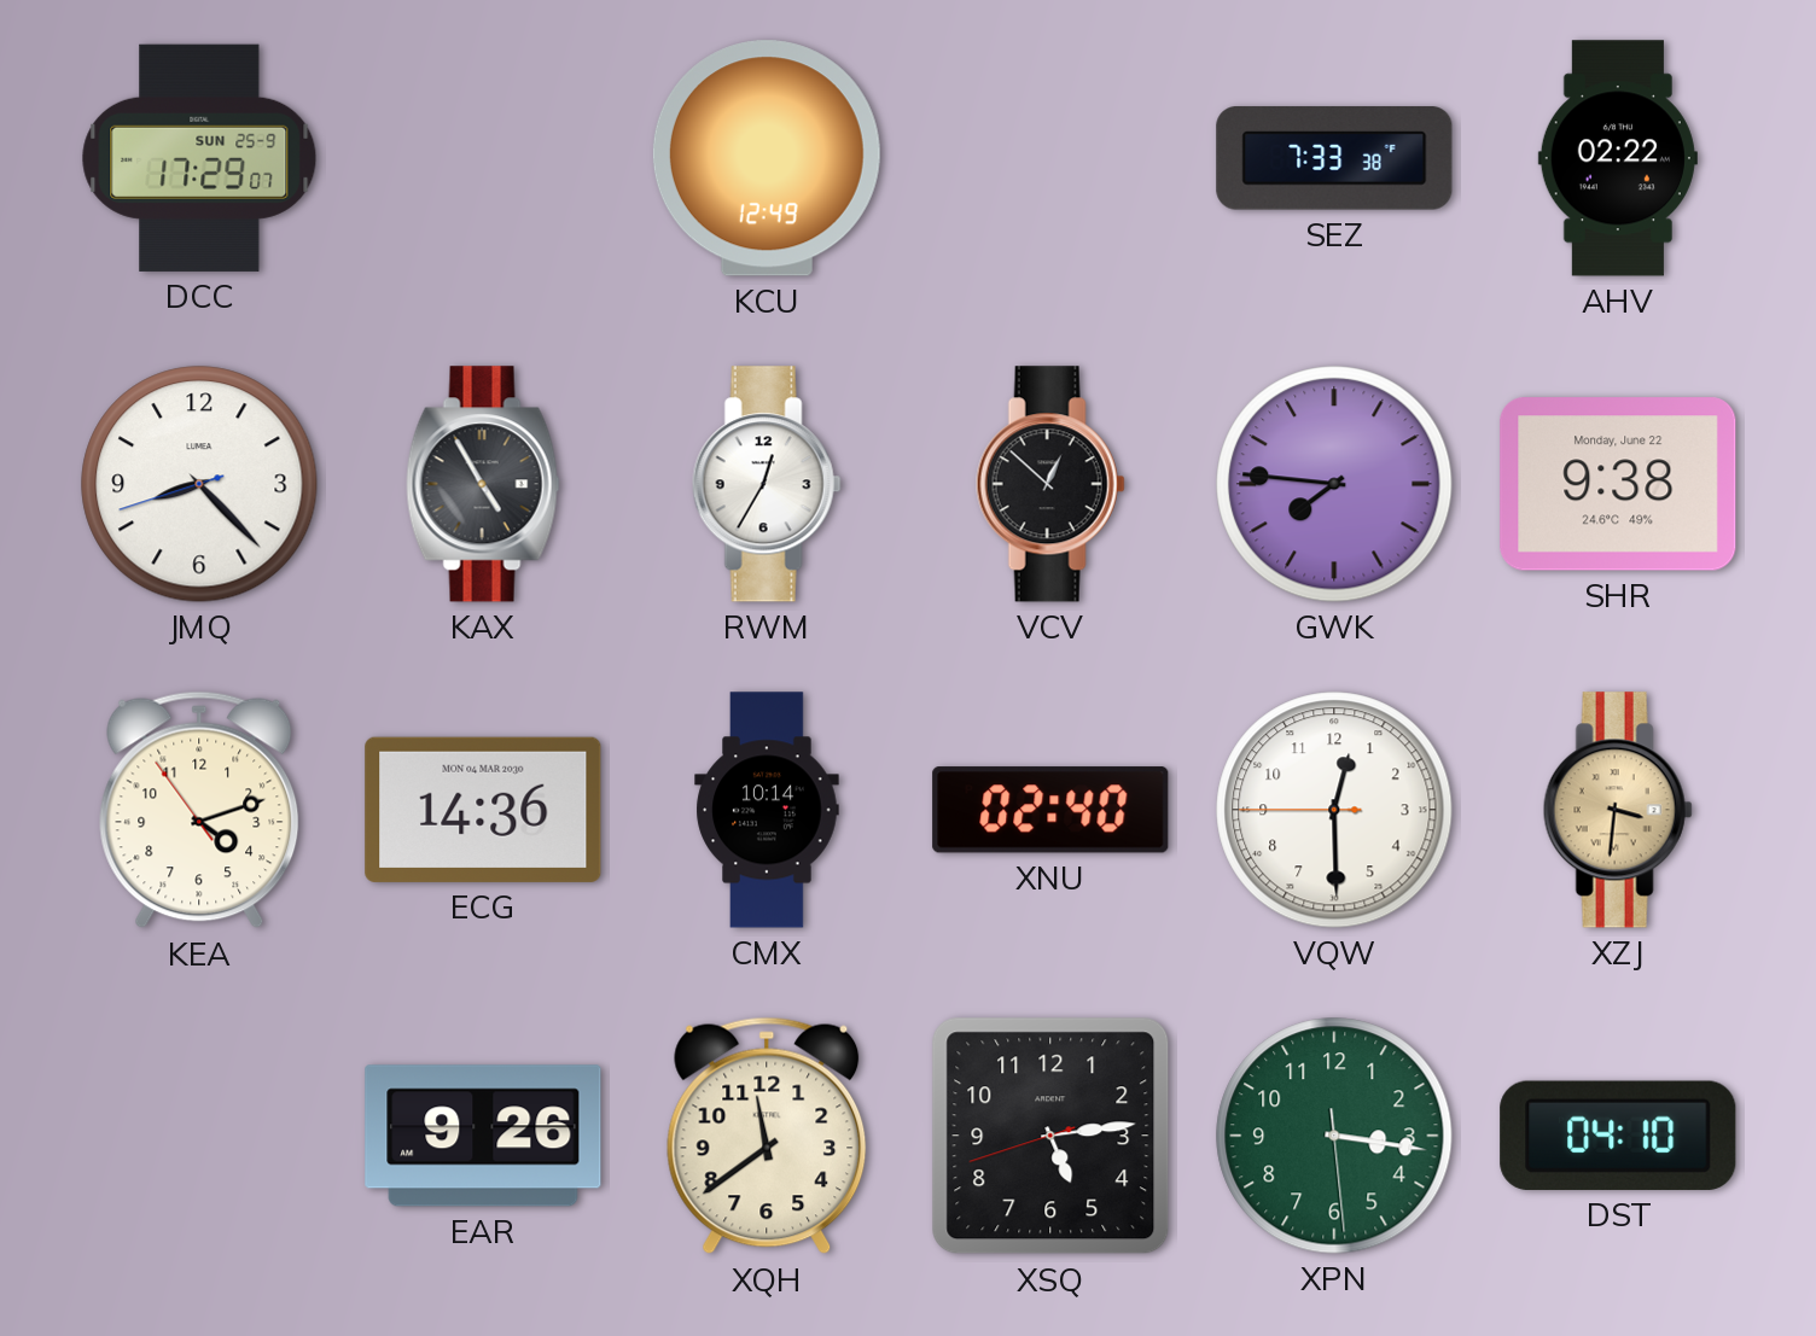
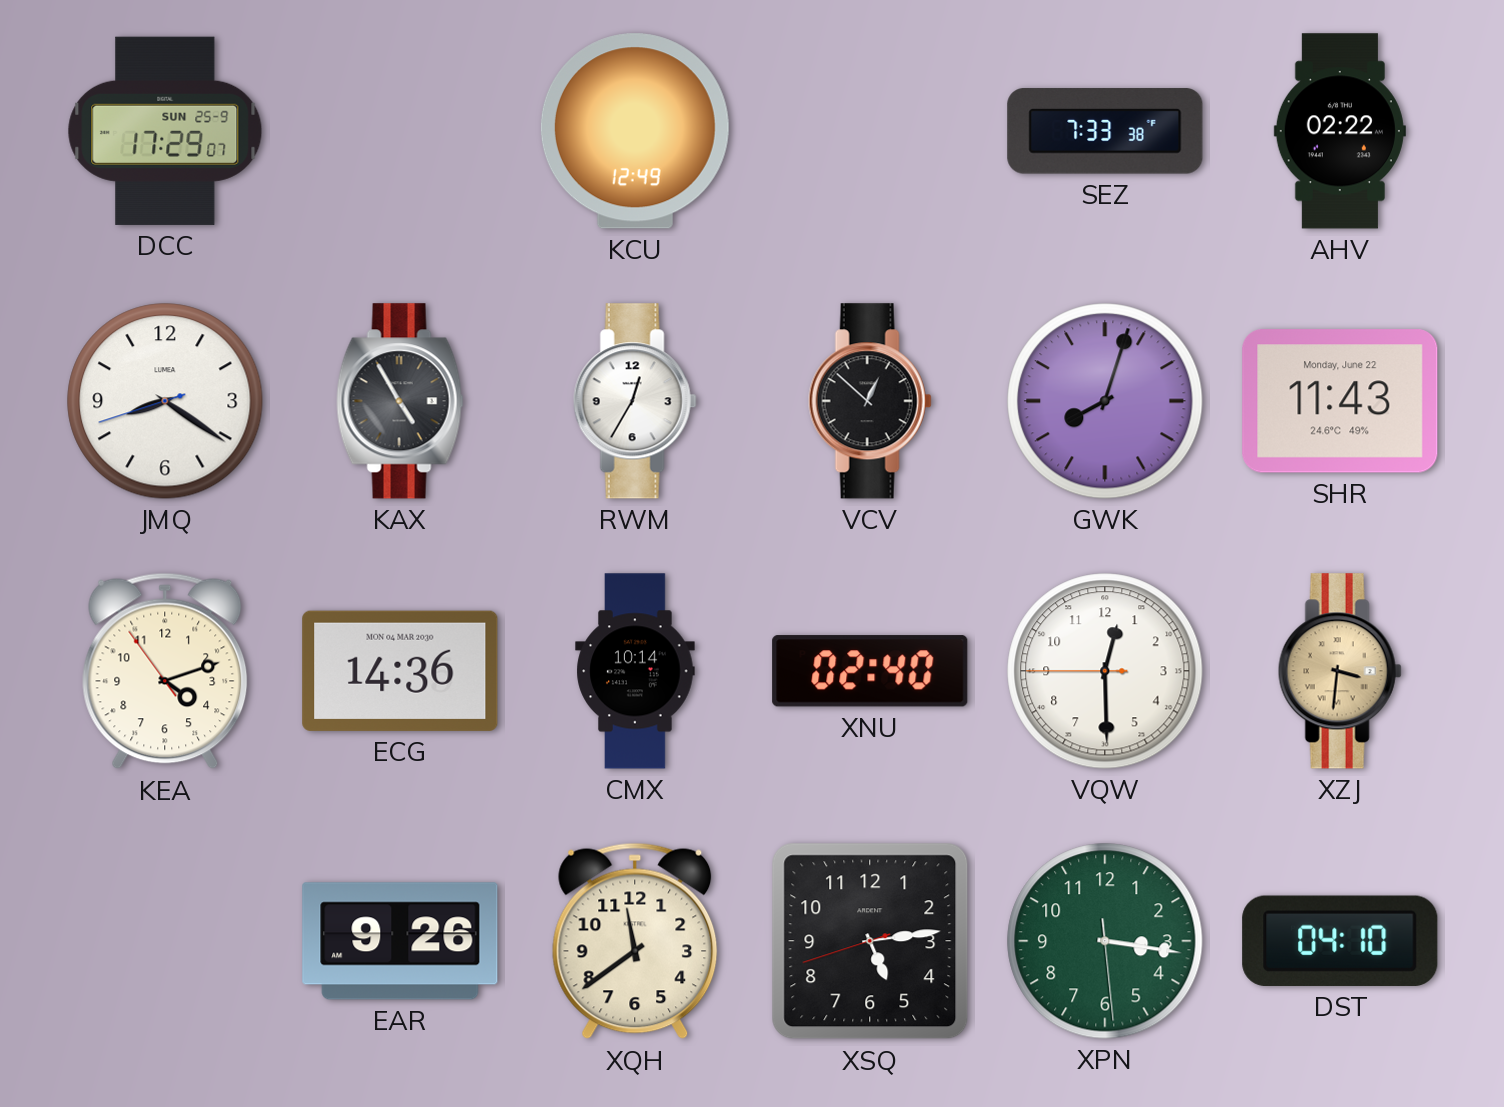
JMQ: 8:22 -> 8:20 (165, 401)
GWK: 7:46 -> 8:03 (1105, 401)
SHR: 9:38 -> 11:43 (1340, 401)
